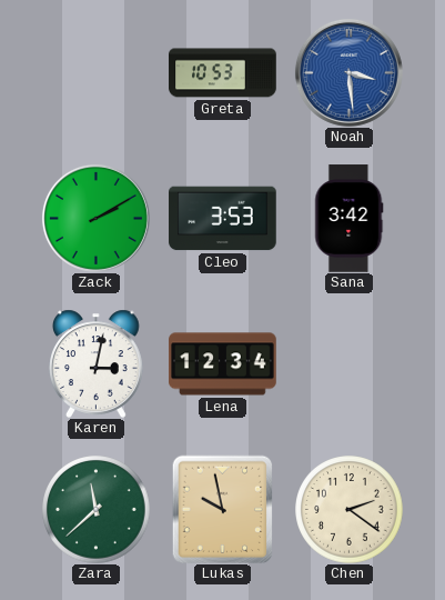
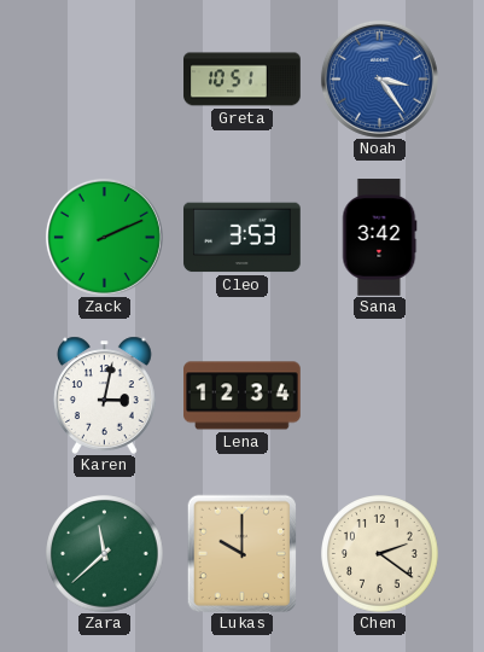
Greta: 10:53 -> 10:51 (243, 80)
Noah: 3:29 -> 3:24 (379, 78)
Zack: 2:10 -> 2:11 (104, 237)
Lukas: 9:58 -> 10:00 (243, 553)
